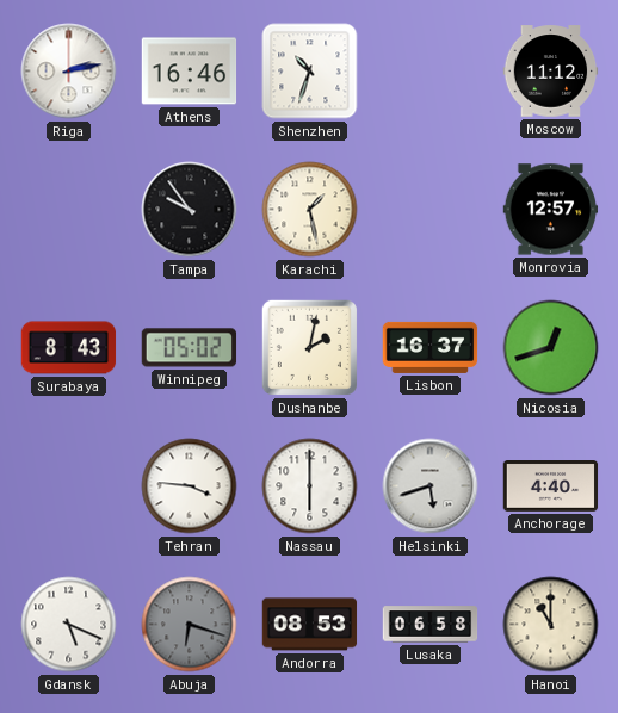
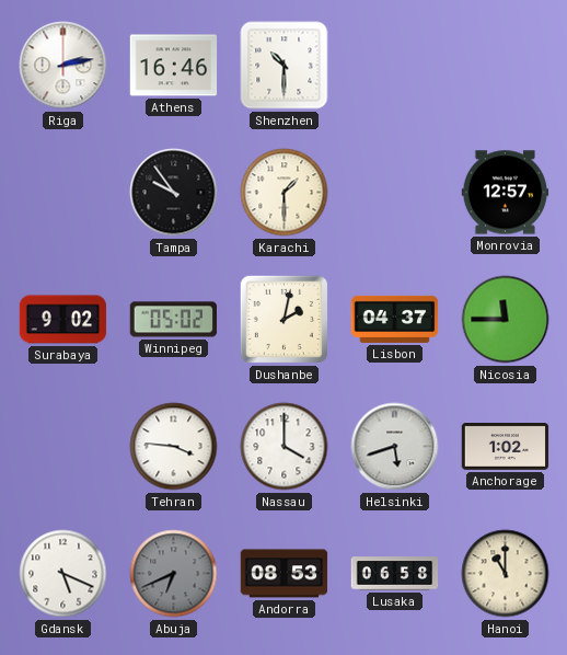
Shenzhen: 10:33 -> 10:30 (285, 66)
Moscow: 11:12 -> none (551, 72)
Karachi: 1:28 -> 1:30 (285, 193)
Surabaya: 8:43 -> 9:02 (63, 320)
Lisbon: 16:37 -> 04:37 (395, 319)
Nicosia: 12:42 -> 11:45 (506, 320)
Nassau: 6:00 -> 4:00 (285, 447)
Anchorage: 4:40 -> 1:02 (506, 447)
Abuja: 6:18 -> 6:41 (174, 574)
